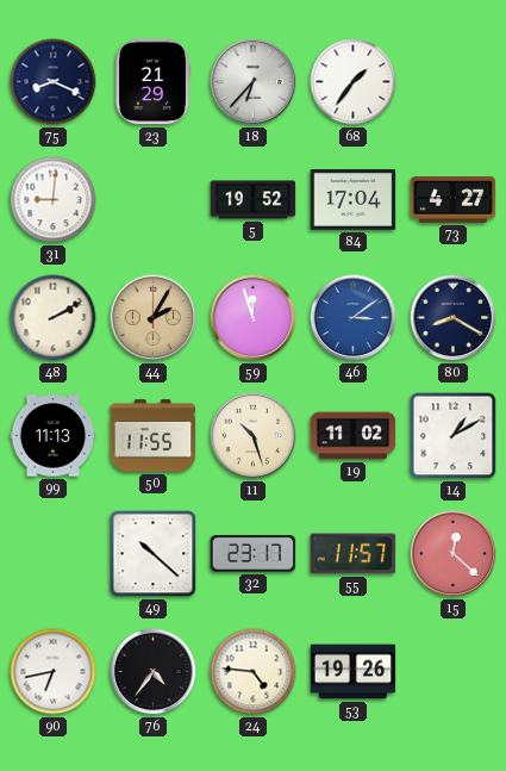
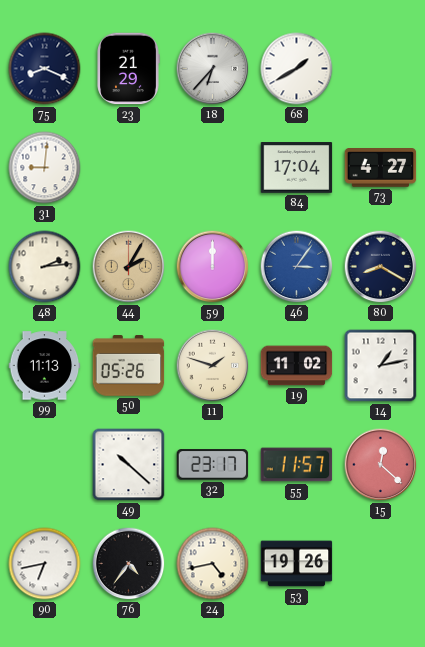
68: 1:36 -> 1:40 (297, 69)
5: 19:52 -> none (254, 200)
48: 2:10 -> 2:14 (45, 267)
59: 11:57 -> 12:00 (213, 267)
46: 3:09 -> 3:06 (297, 267)
50: 11:55 -> 05:26 (129, 366)
11: 10:27 -> 1:48 (213, 366)
14: 1:10 -> 1:13 (381, 366)
24: 4:46 -> 4:43 (213, 564)
